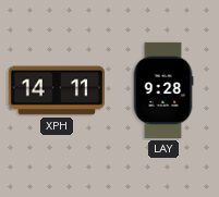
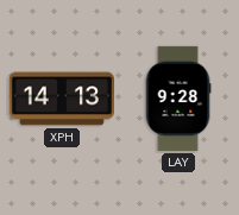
XPH: 14:11 -> 14:13 (62, 99)
